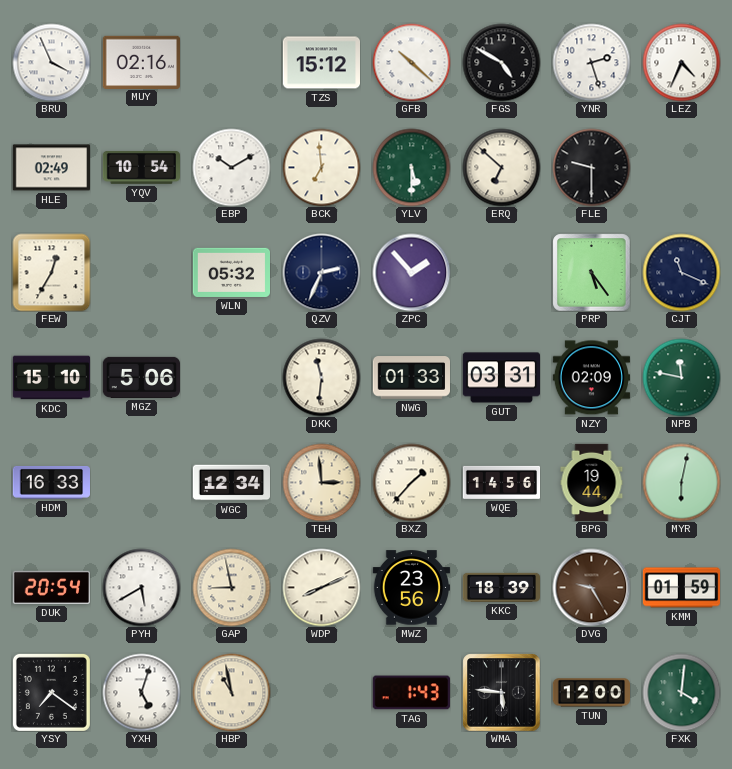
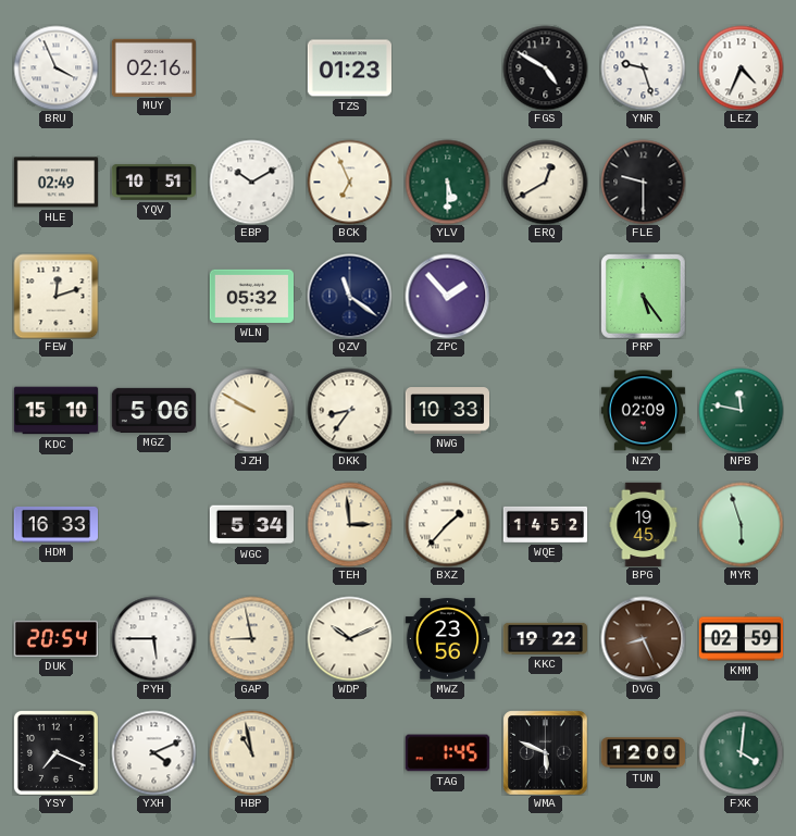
TZS: 15:12 -> 01:23 (349, 68)
GFB: 10:22 -> none (411, 62)
YNR: 2:27 -> 9:27 (643, 67)
YQV: 10:54 -> 10:51 (153, 182)
BCK: 6:59 -> 6:56 (349, 182)
ERQ: 6:52 -> 12:40 (545, 182)
FEW: 12:35 -> 12:12 (55, 296)
QZV: 2:34 -> 11:21 (349, 296)
CJT: 11:19 -> none (681, 272)
JZH: none -> 9:50 (251, 410)
DKK: 11:31 -> 8:36 (349, 410)
NWG: 01:33 -> 10:33 (447, 411)
GUT: 03:31 -> none (501, 378)
WGC: 12:34 -> 5:34 (251, 525)
WQE: 14:56 -> 14:52 (545, 524)
BPG: 19:44 -> 19:45 (644, 524)
MYR: 6:02 -> 5:57 (741, 524)
PYH: 5:40 -> 5:45 (153, 638)
WDP: 8:11 -> 10:11 (349, 638)
KKC: 18:39 -> 19:22 (545, 638)
DVG: 9:25 -> 8:26 (643, 638)
KMM: 01:59 -> 02:59 (741, 639)
YSY: 7:21 -> 7:19 (55, 752)
YXH: 5:03 -> 4:11 (153, 752)
TAG: 1:43 -> 1:45 (447, 753)
WMA: 5:46 -> 5:49 (545, 752)
